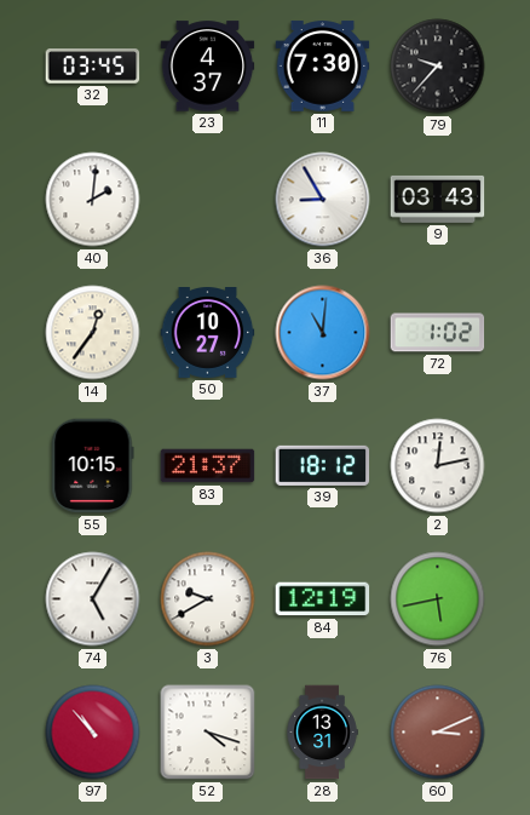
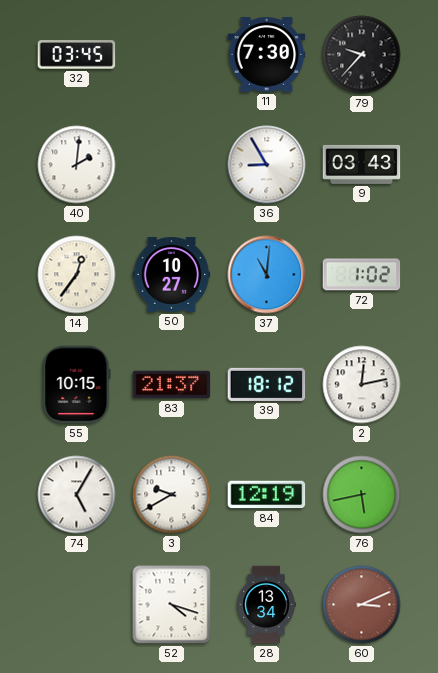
23: 4:37 -> none (208, 67)
97: 10:53 -> none (93, 733)
28: 13:31 -> 13:34 (266, 605)
